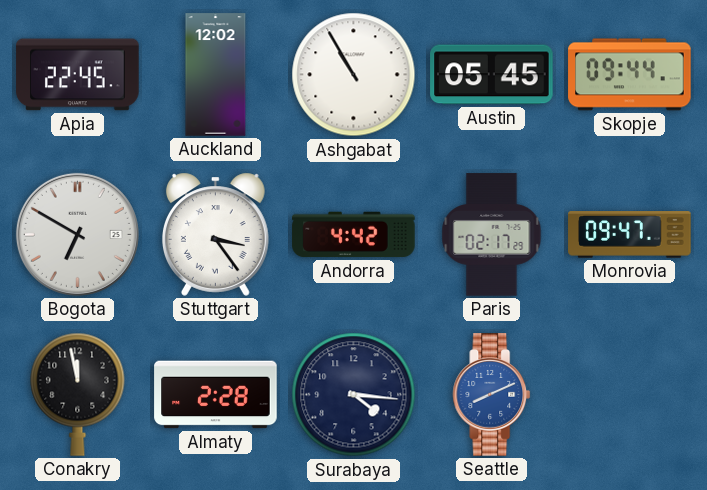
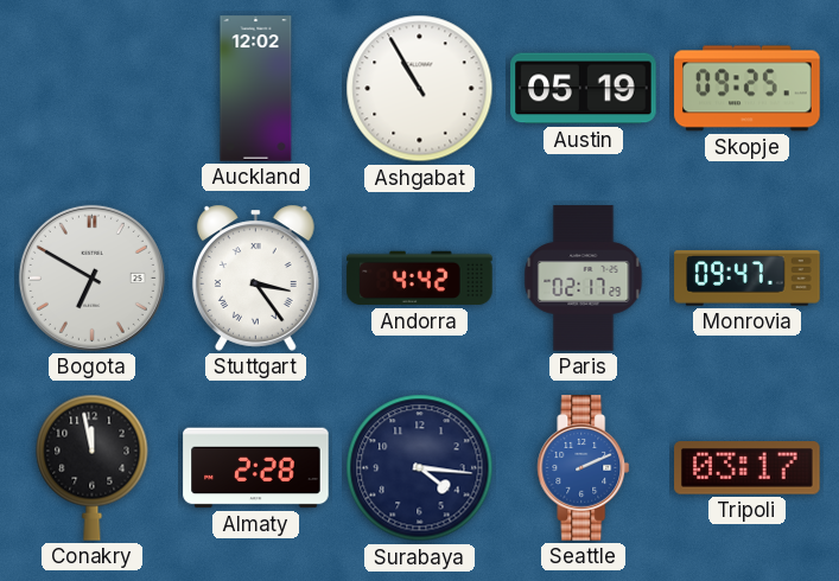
Apia: 22:45 -> none (78, 75)
Austin: 05:45 -> 05:19 (584, 89)
Skopje: 09:44 -> 09:25 (748, 89)
Seattle: 8:11 -> 2:11 (584, 468)
Tripoli: none -> 03:17 (748, 468)
